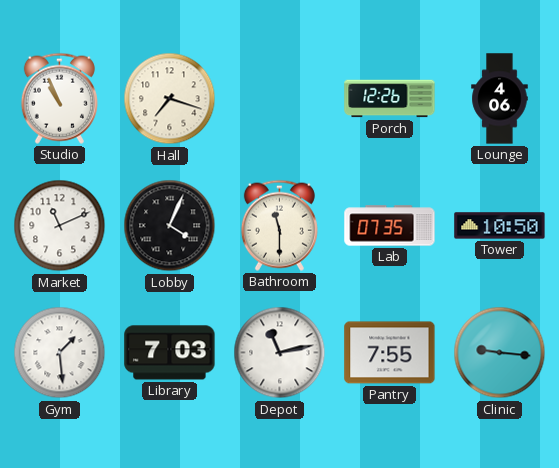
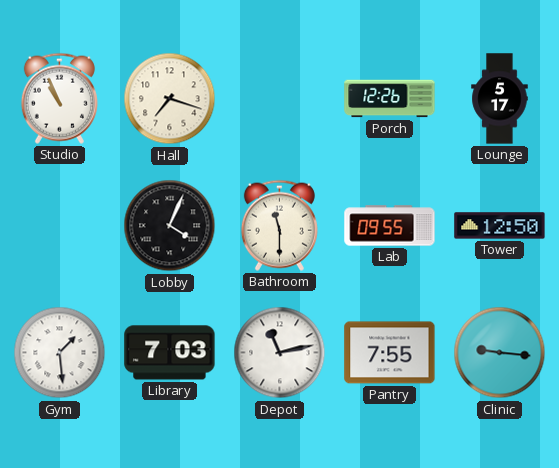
Lounge: 4:06 -> 5:17 (500, 99)
Market: 11:11 -> none (60, 226)
Lab: 07:35 -> 09:55 (390, 226)
Tower: 10:50 -> 12:50 (500, 226)
